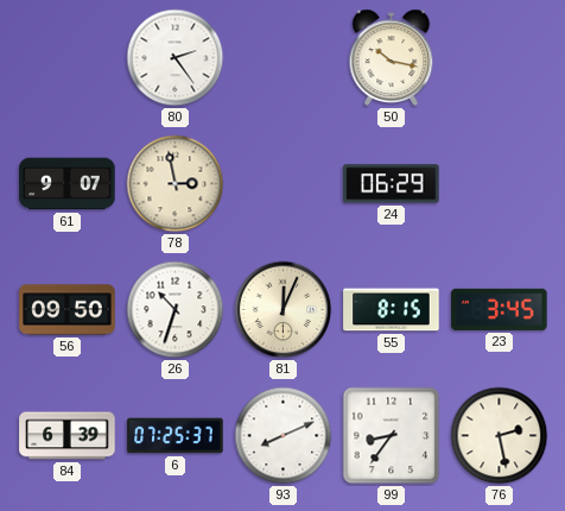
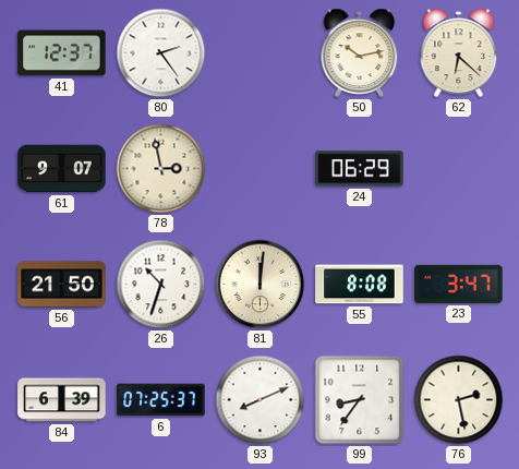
41: none -> 12:37 (62, 53)
50: 10:17 -> 10:13 (360, 53)
62: none -> 6:22 (459, 53)
56: 09:50 -> 21:50 (62, 285)
81: 12:04 -> 12:01 (261, 285)
55: 8:15 -> 8:08 (360, 285)
23: 3:45 -> 3:47 (459, 284)
